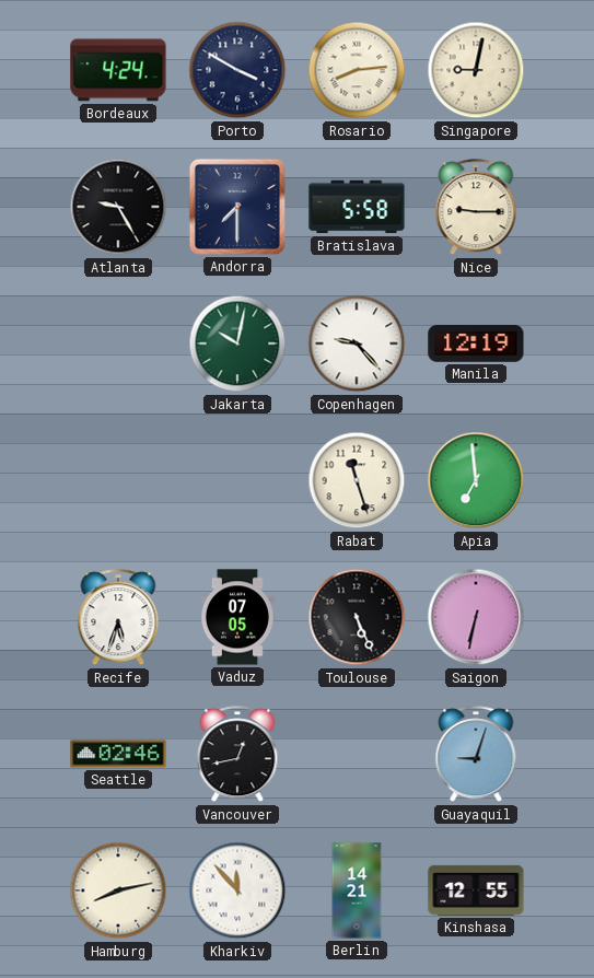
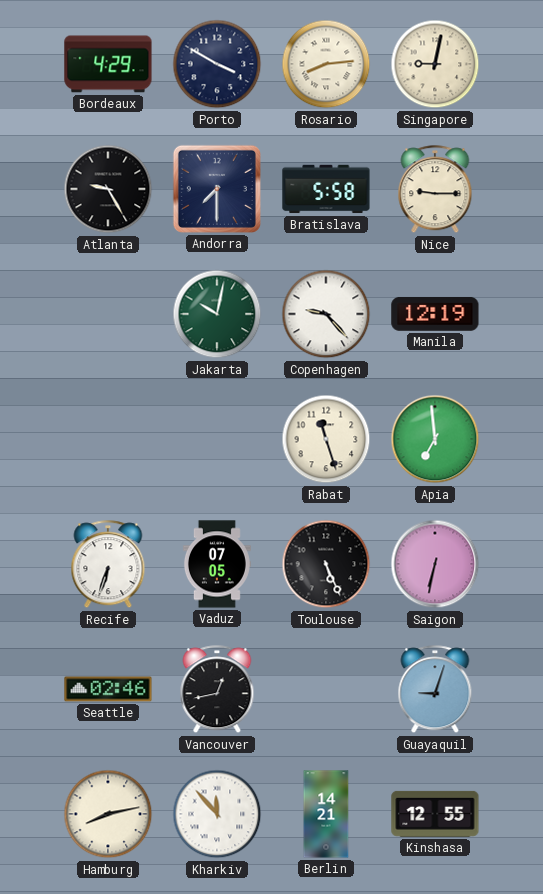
Bordeaux: 4:24 -> 4:29 (108, 64)
Recife: 5:33 -> 6:33 (108, 565)
